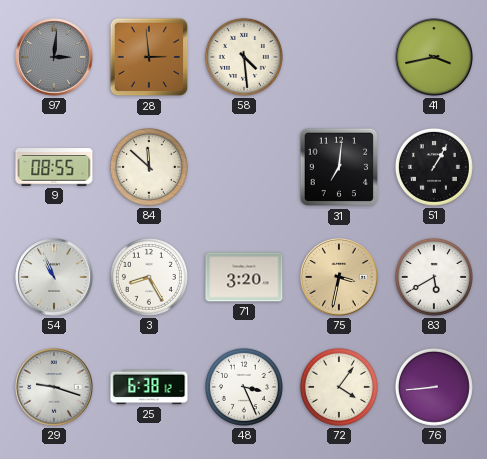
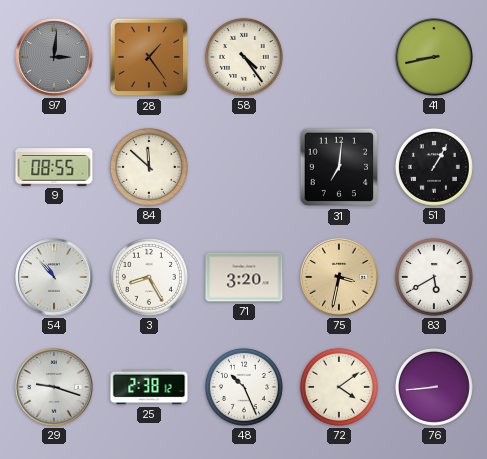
28: 2:59 -> 1:24 (149, 57)
58: 4:29 -> 4:24 (244, 57)
41: 3:43 -> 8:43 (434, 57)
54: 10:56 -> 10:53 (54, 277)
25: 6:38 -> 2:38 (149, 387)
48: 3:26 -> 10:26 (244, 387)
72: 4:06 -> 4:09 (339, 387)
